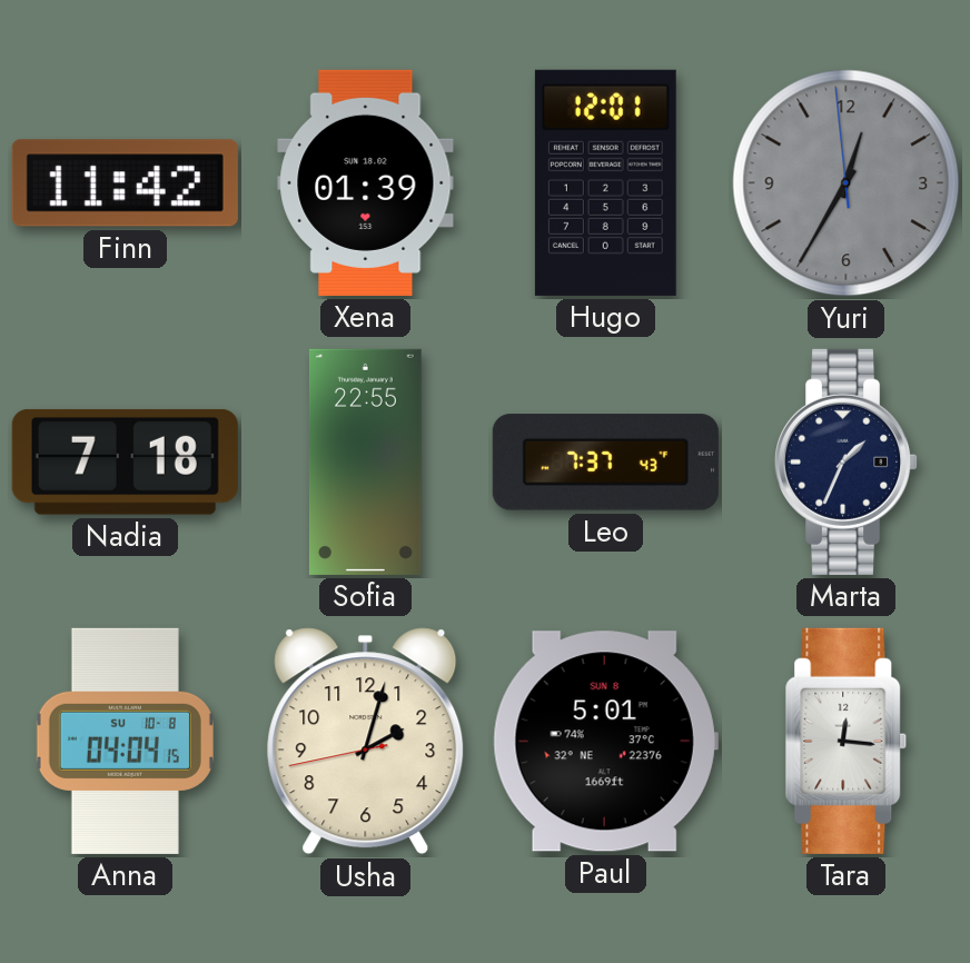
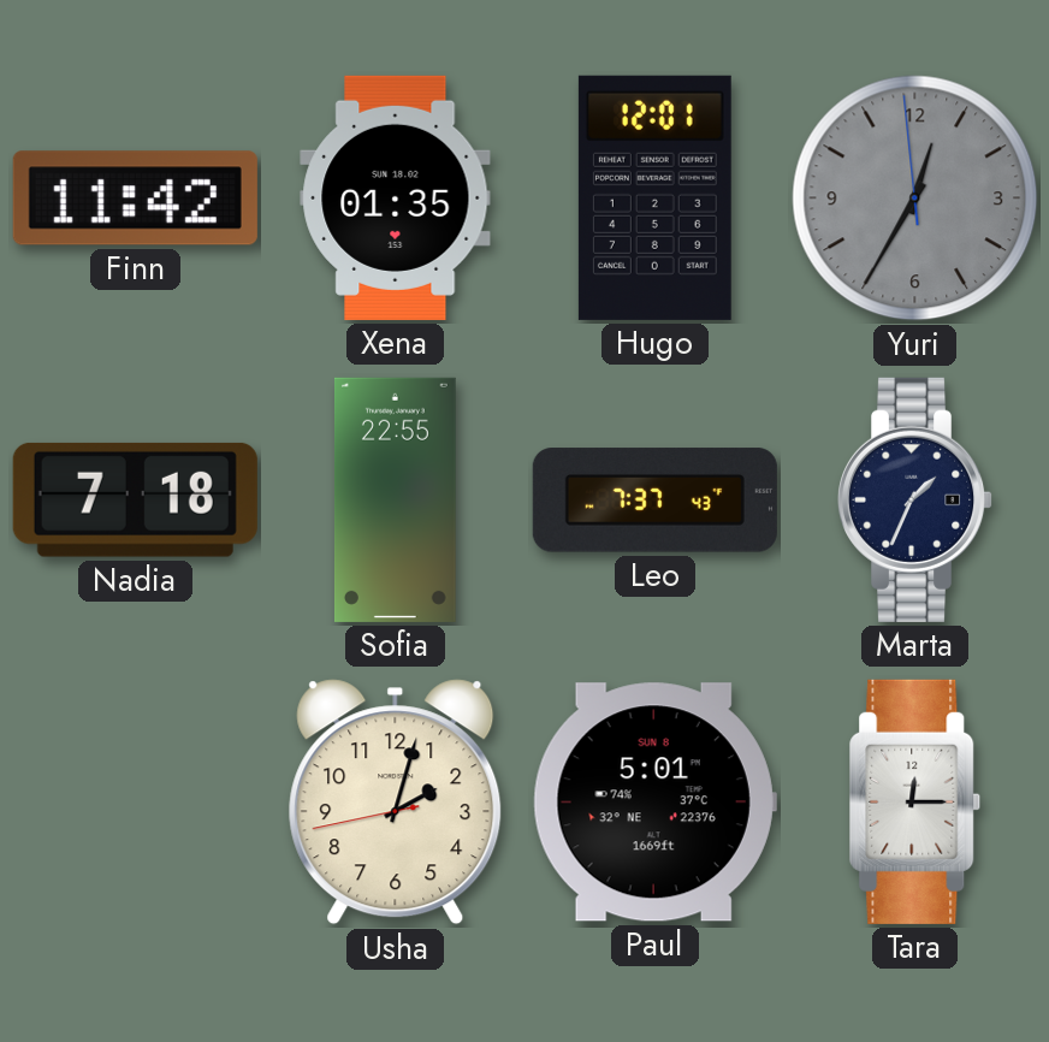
Xena: 01:39 -> 01:35 (396, 197)
Anna: 04:04 -> none (125, 741)
Tara: 12:16 -> 12:15 (915, 801)
